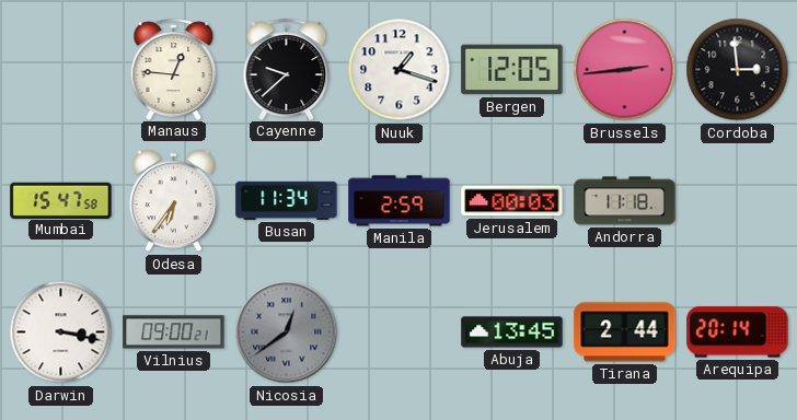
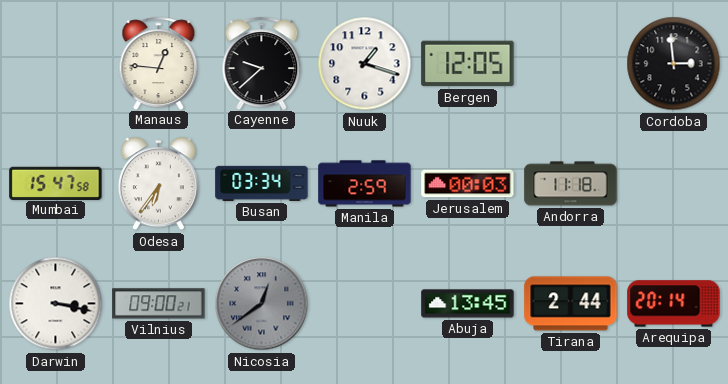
Brussels: 2:44 -> none (625, 70)
Busan: 11:34 -> 03:34 (262, 183)
